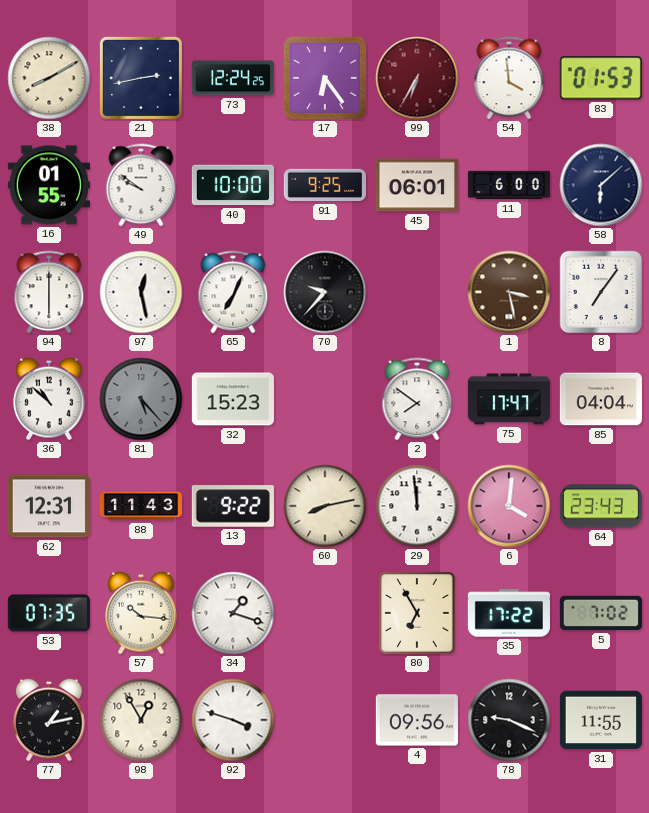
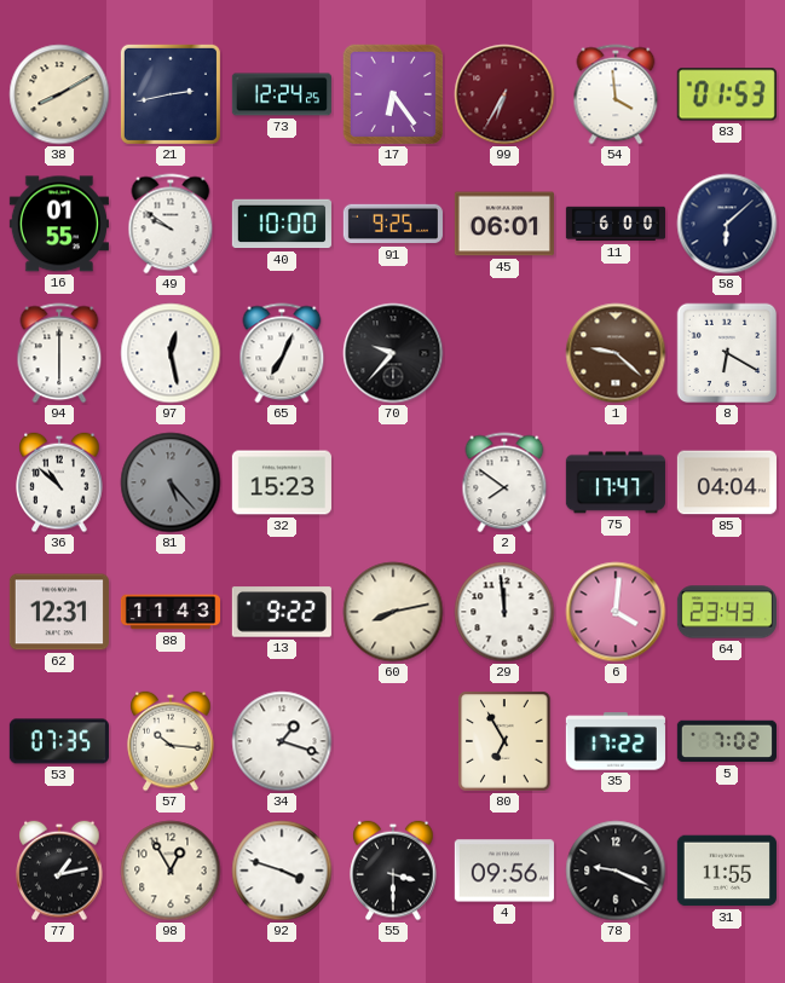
1: 3:28 -> 9:22 (616, 353)
8: 7:06 -> 6:20 (727, 353)
55: none -> 3:30 (393, 871)
